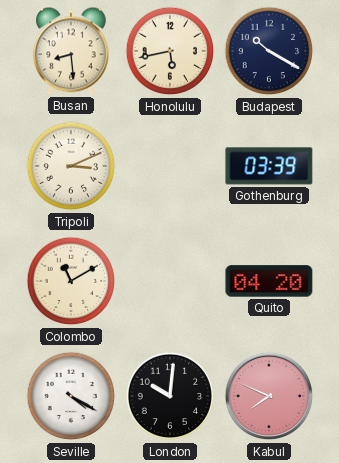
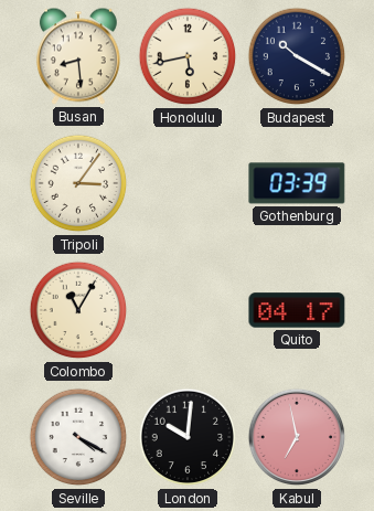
Tripoli: 3:11 -> 3:06 (78, 183)
Colombo: 11:10 -> 11:05 (78, 310)
Quito: 04:20 -> 04:17 (297, 310)
Kabul: 7:49 -> 6:58 (297, 437)
